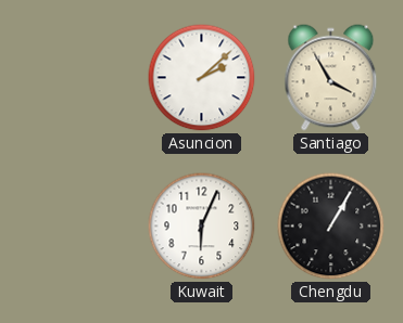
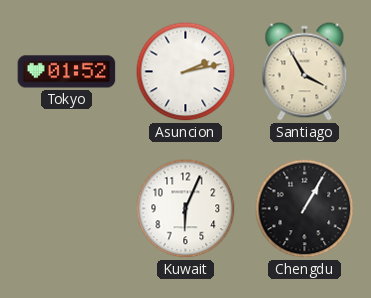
Tokyo: none -> 01:52 (67, 72)
Asuncion: 2:08 -> 2:13 (186, 72)
